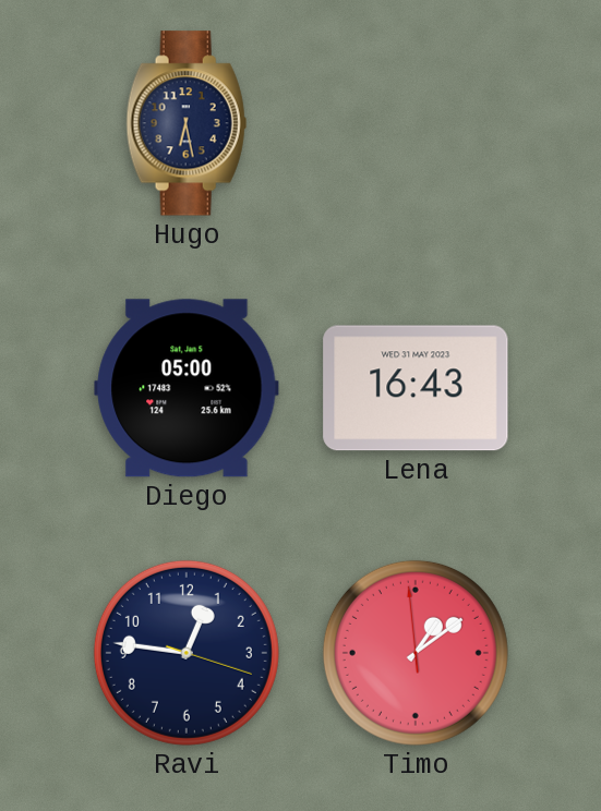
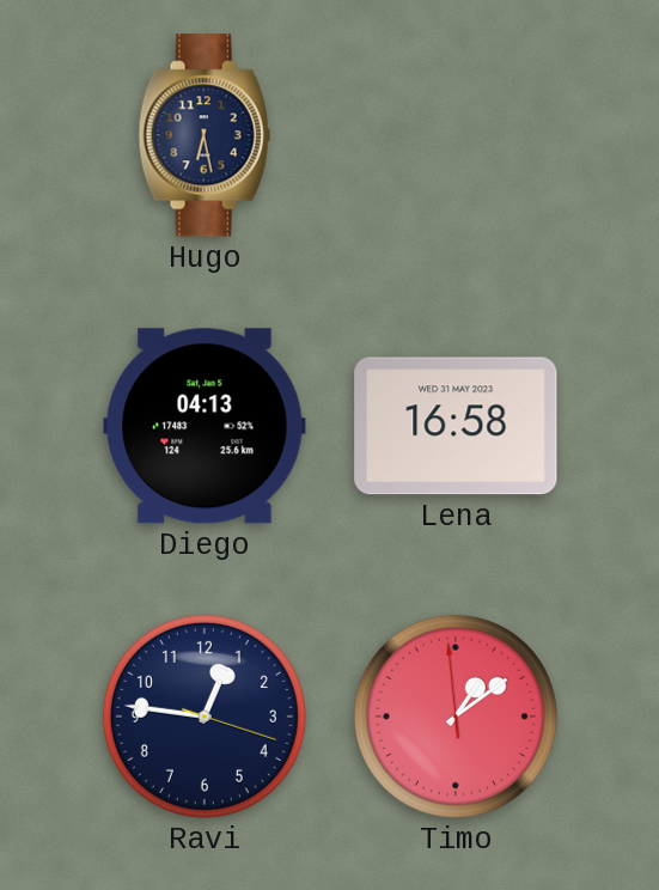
Diego: 05:00 -> 04:13 (205, 426)
Lena: 16:43 -> 16:58 (456, 426)
